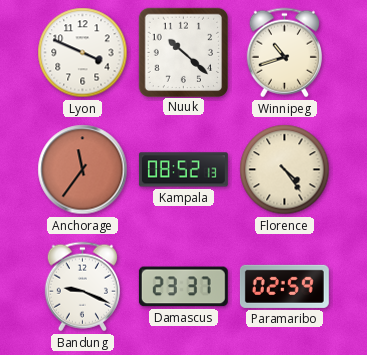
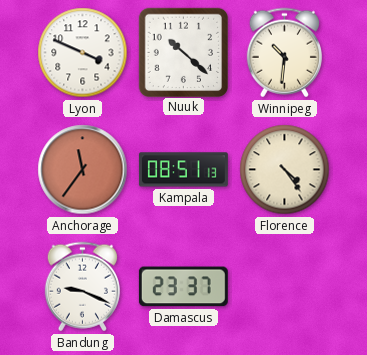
Winnipeg: 10:42 -> 10:31 (284, 53)
Kampala: 08:52 -> 08:51 (183, 170)
Paramaribo: 02:59 -> none (284, 286)
